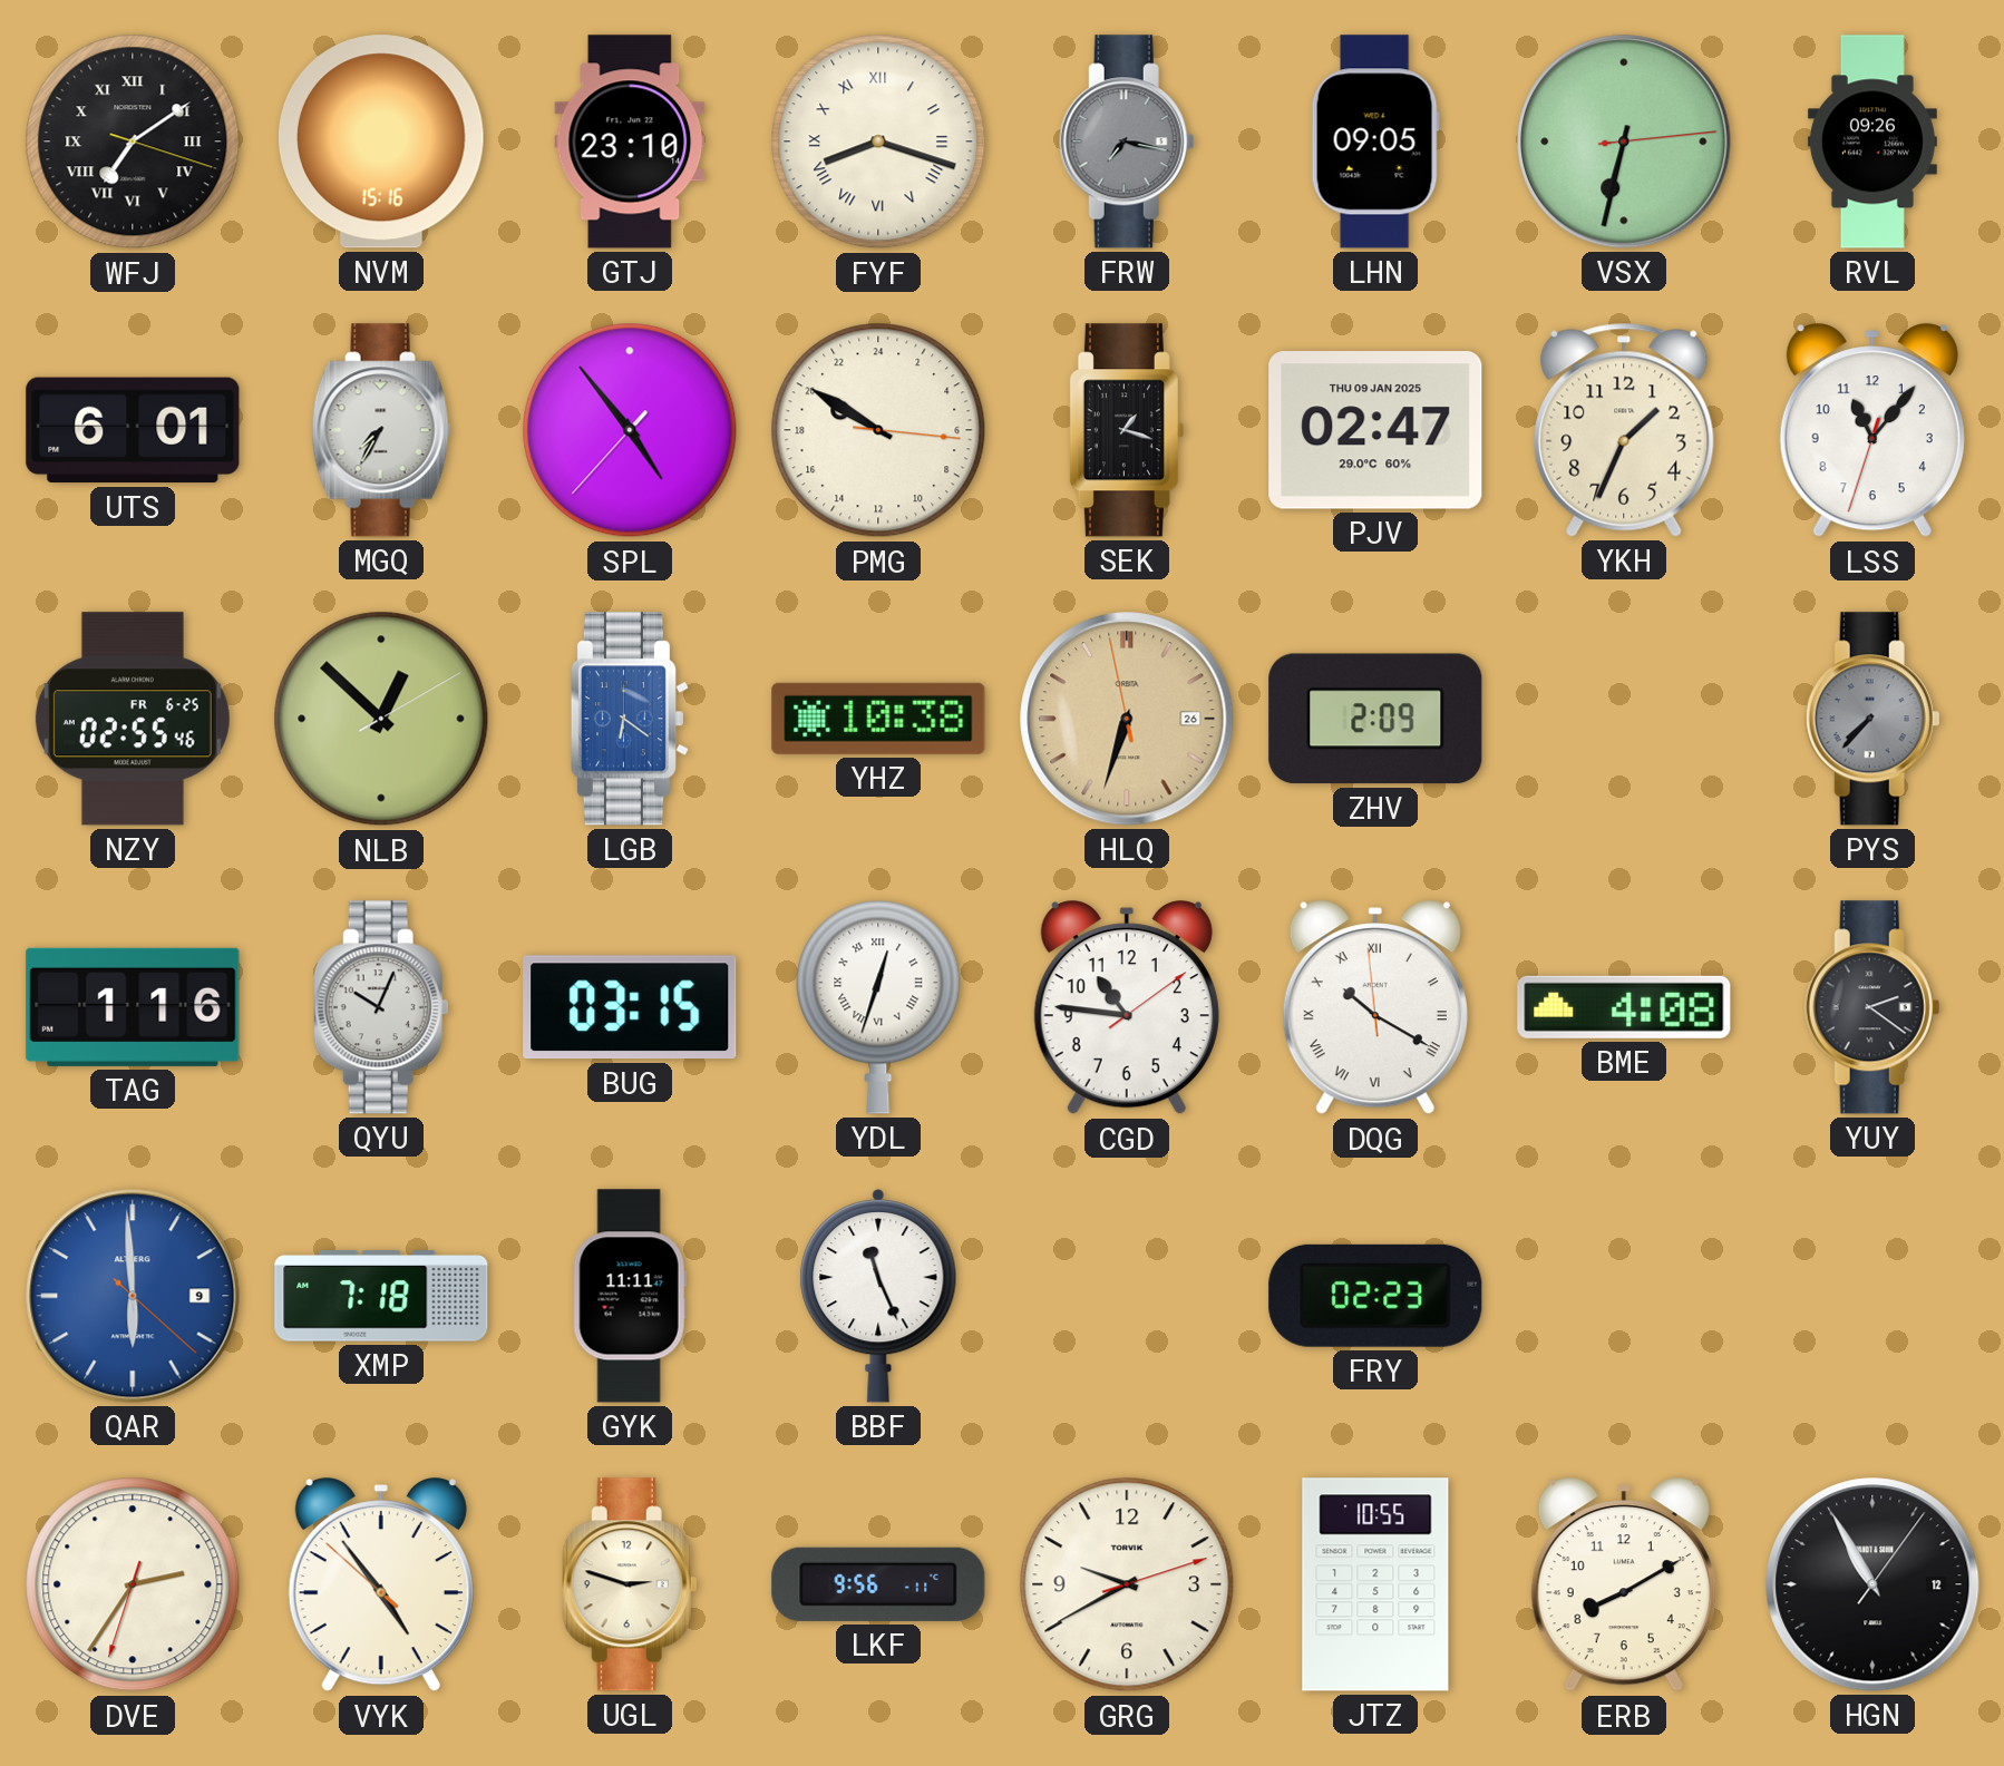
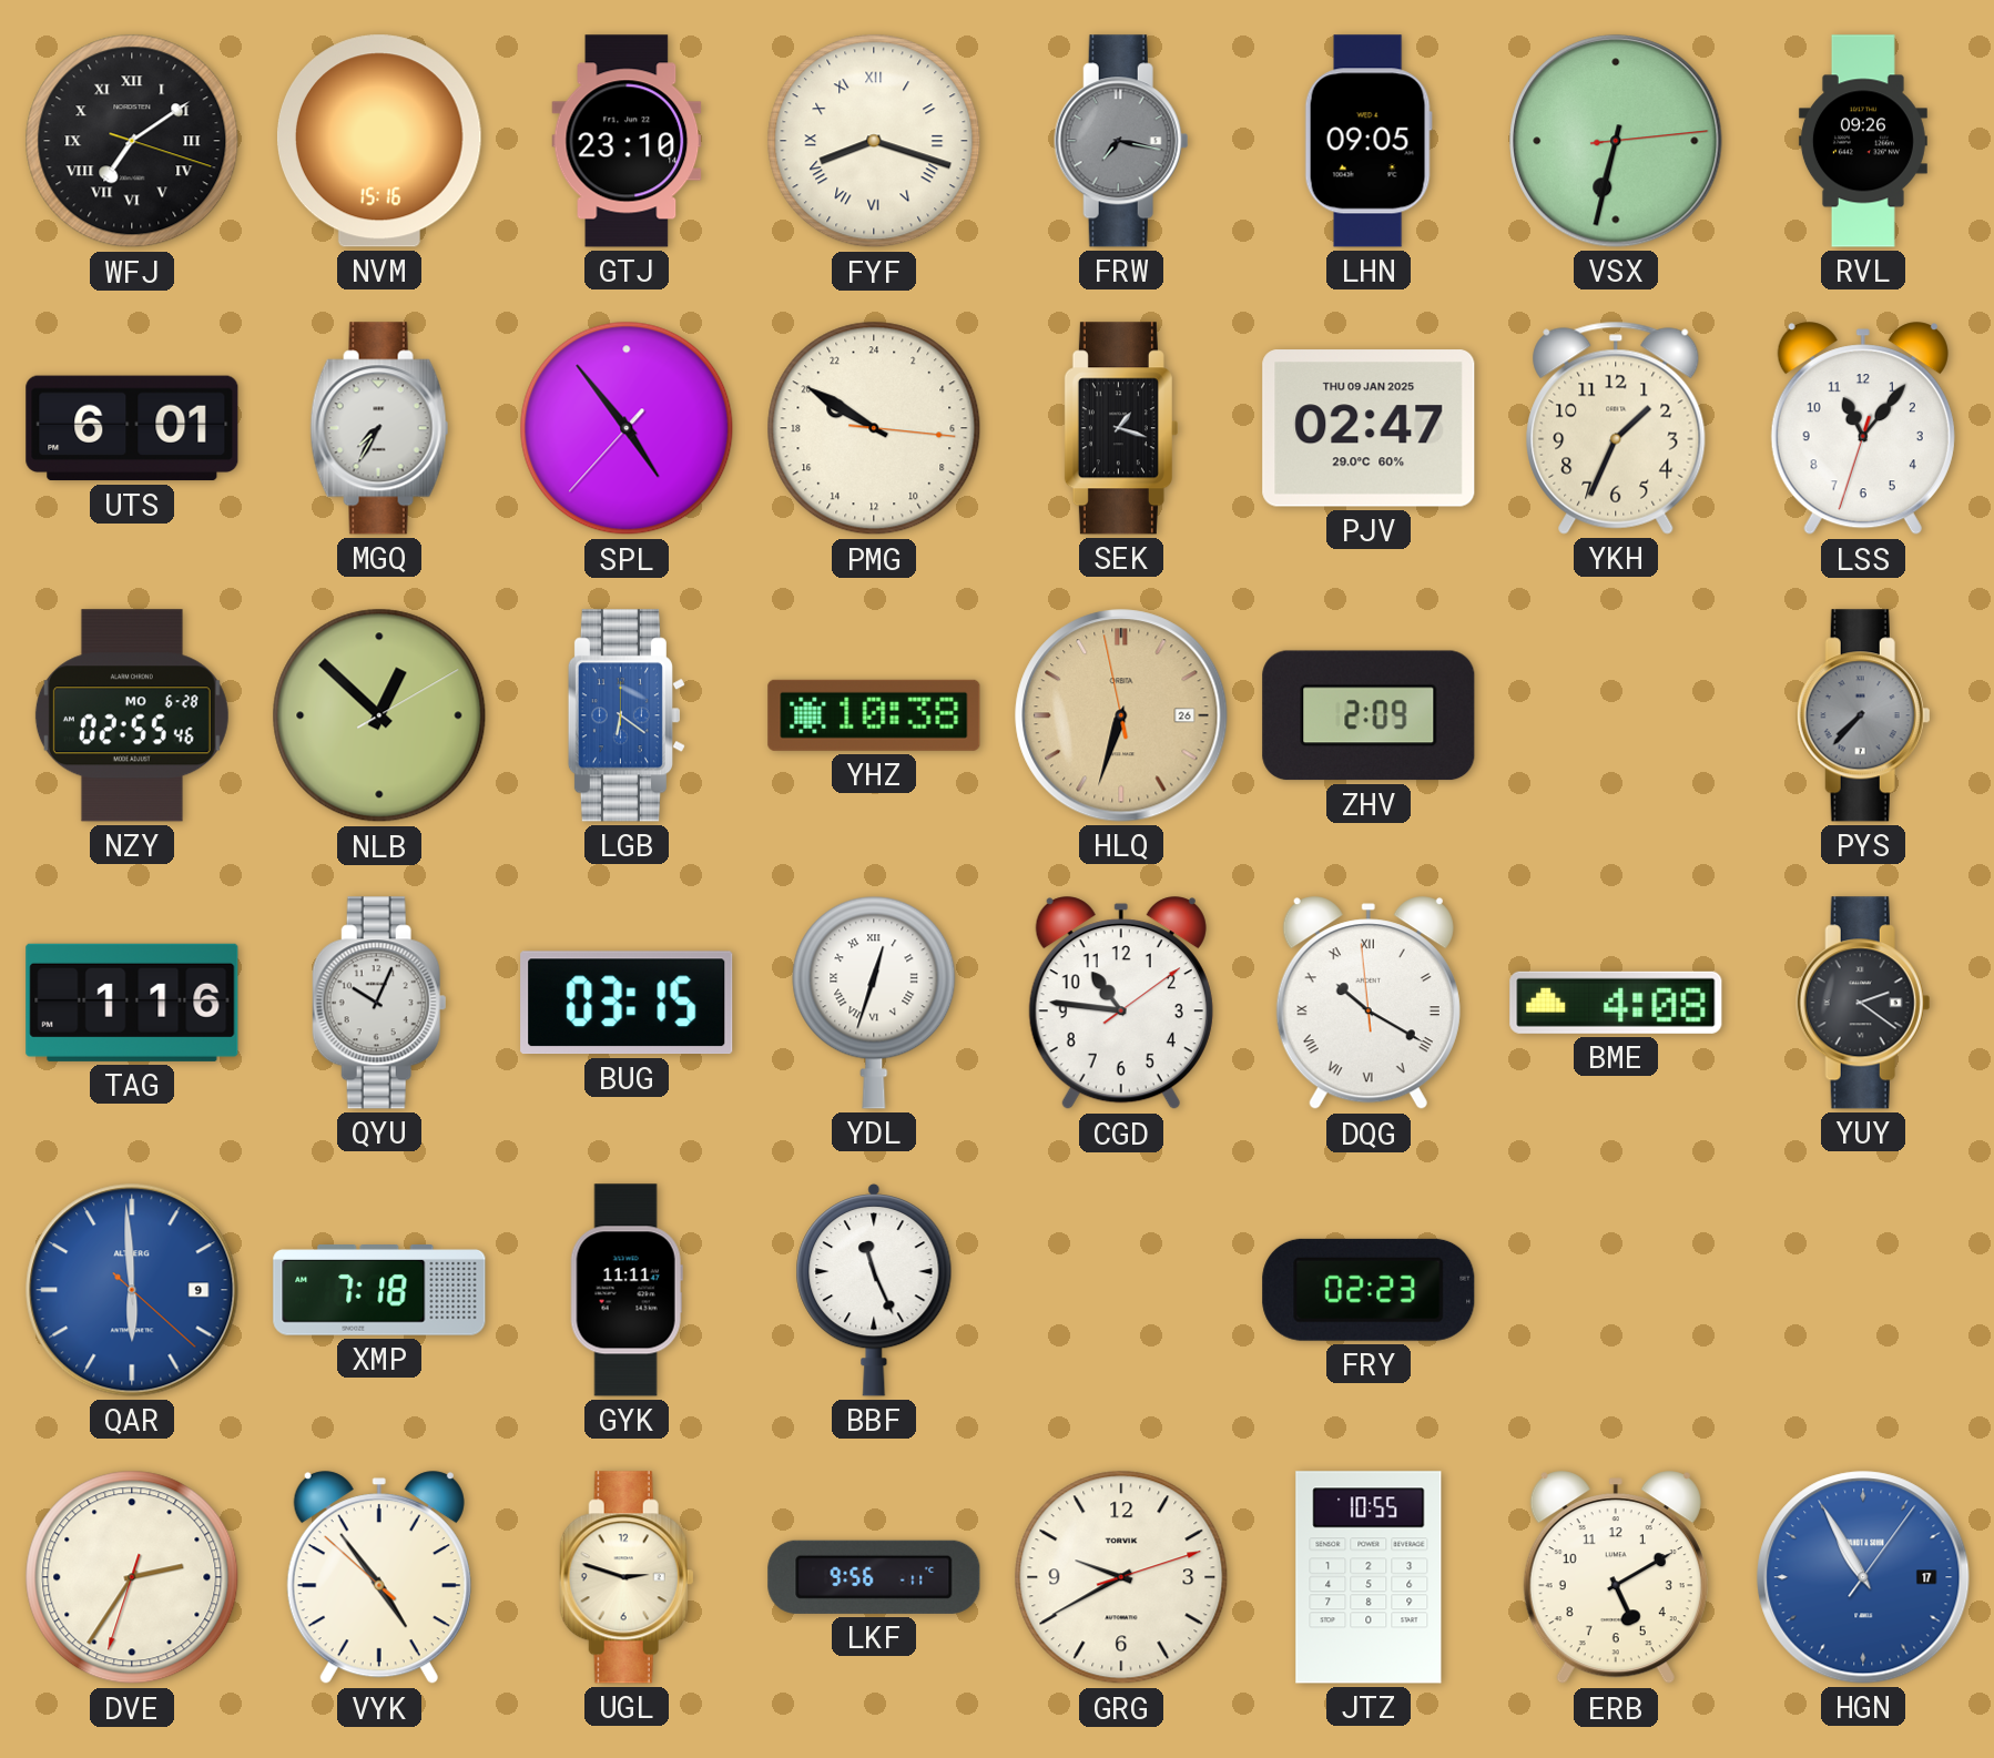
NZY date: FR 6-25 -> MO 6-28 (132, 715)
ERB: 8:10 -> 5:10 (1616, 1578)
HGN date: 12 -> 17 (1863, 1577)
HGN dial: black -> blue (1863, 1577)
